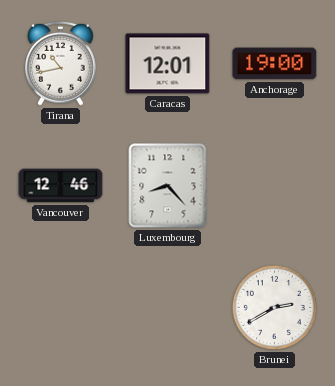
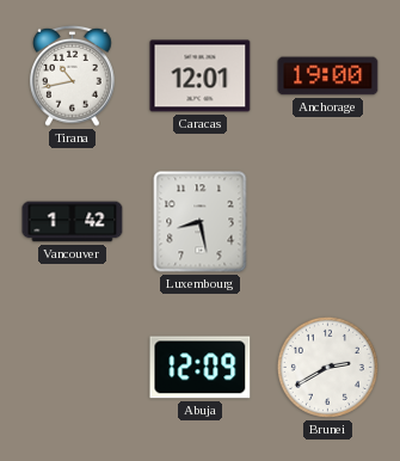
Vancouver: 12:46 -> 1:42 (73, 222)
Luxembourg: 8:23 -> 8:28 (201, 222)
Abuja: none -> 12:09 (201, 368)
